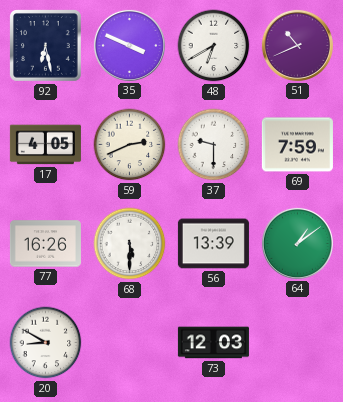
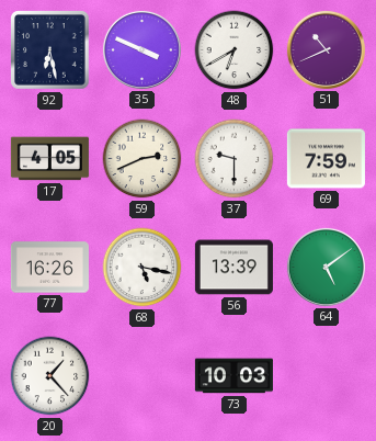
68: 5:30 -> 5:17 (143, 268)
64: 1:09 -> 5:09 (326, 267)
20: 8:50 -> 1:23 (50, 376)
73: 12:03 -> 10:03 (233, 376)
